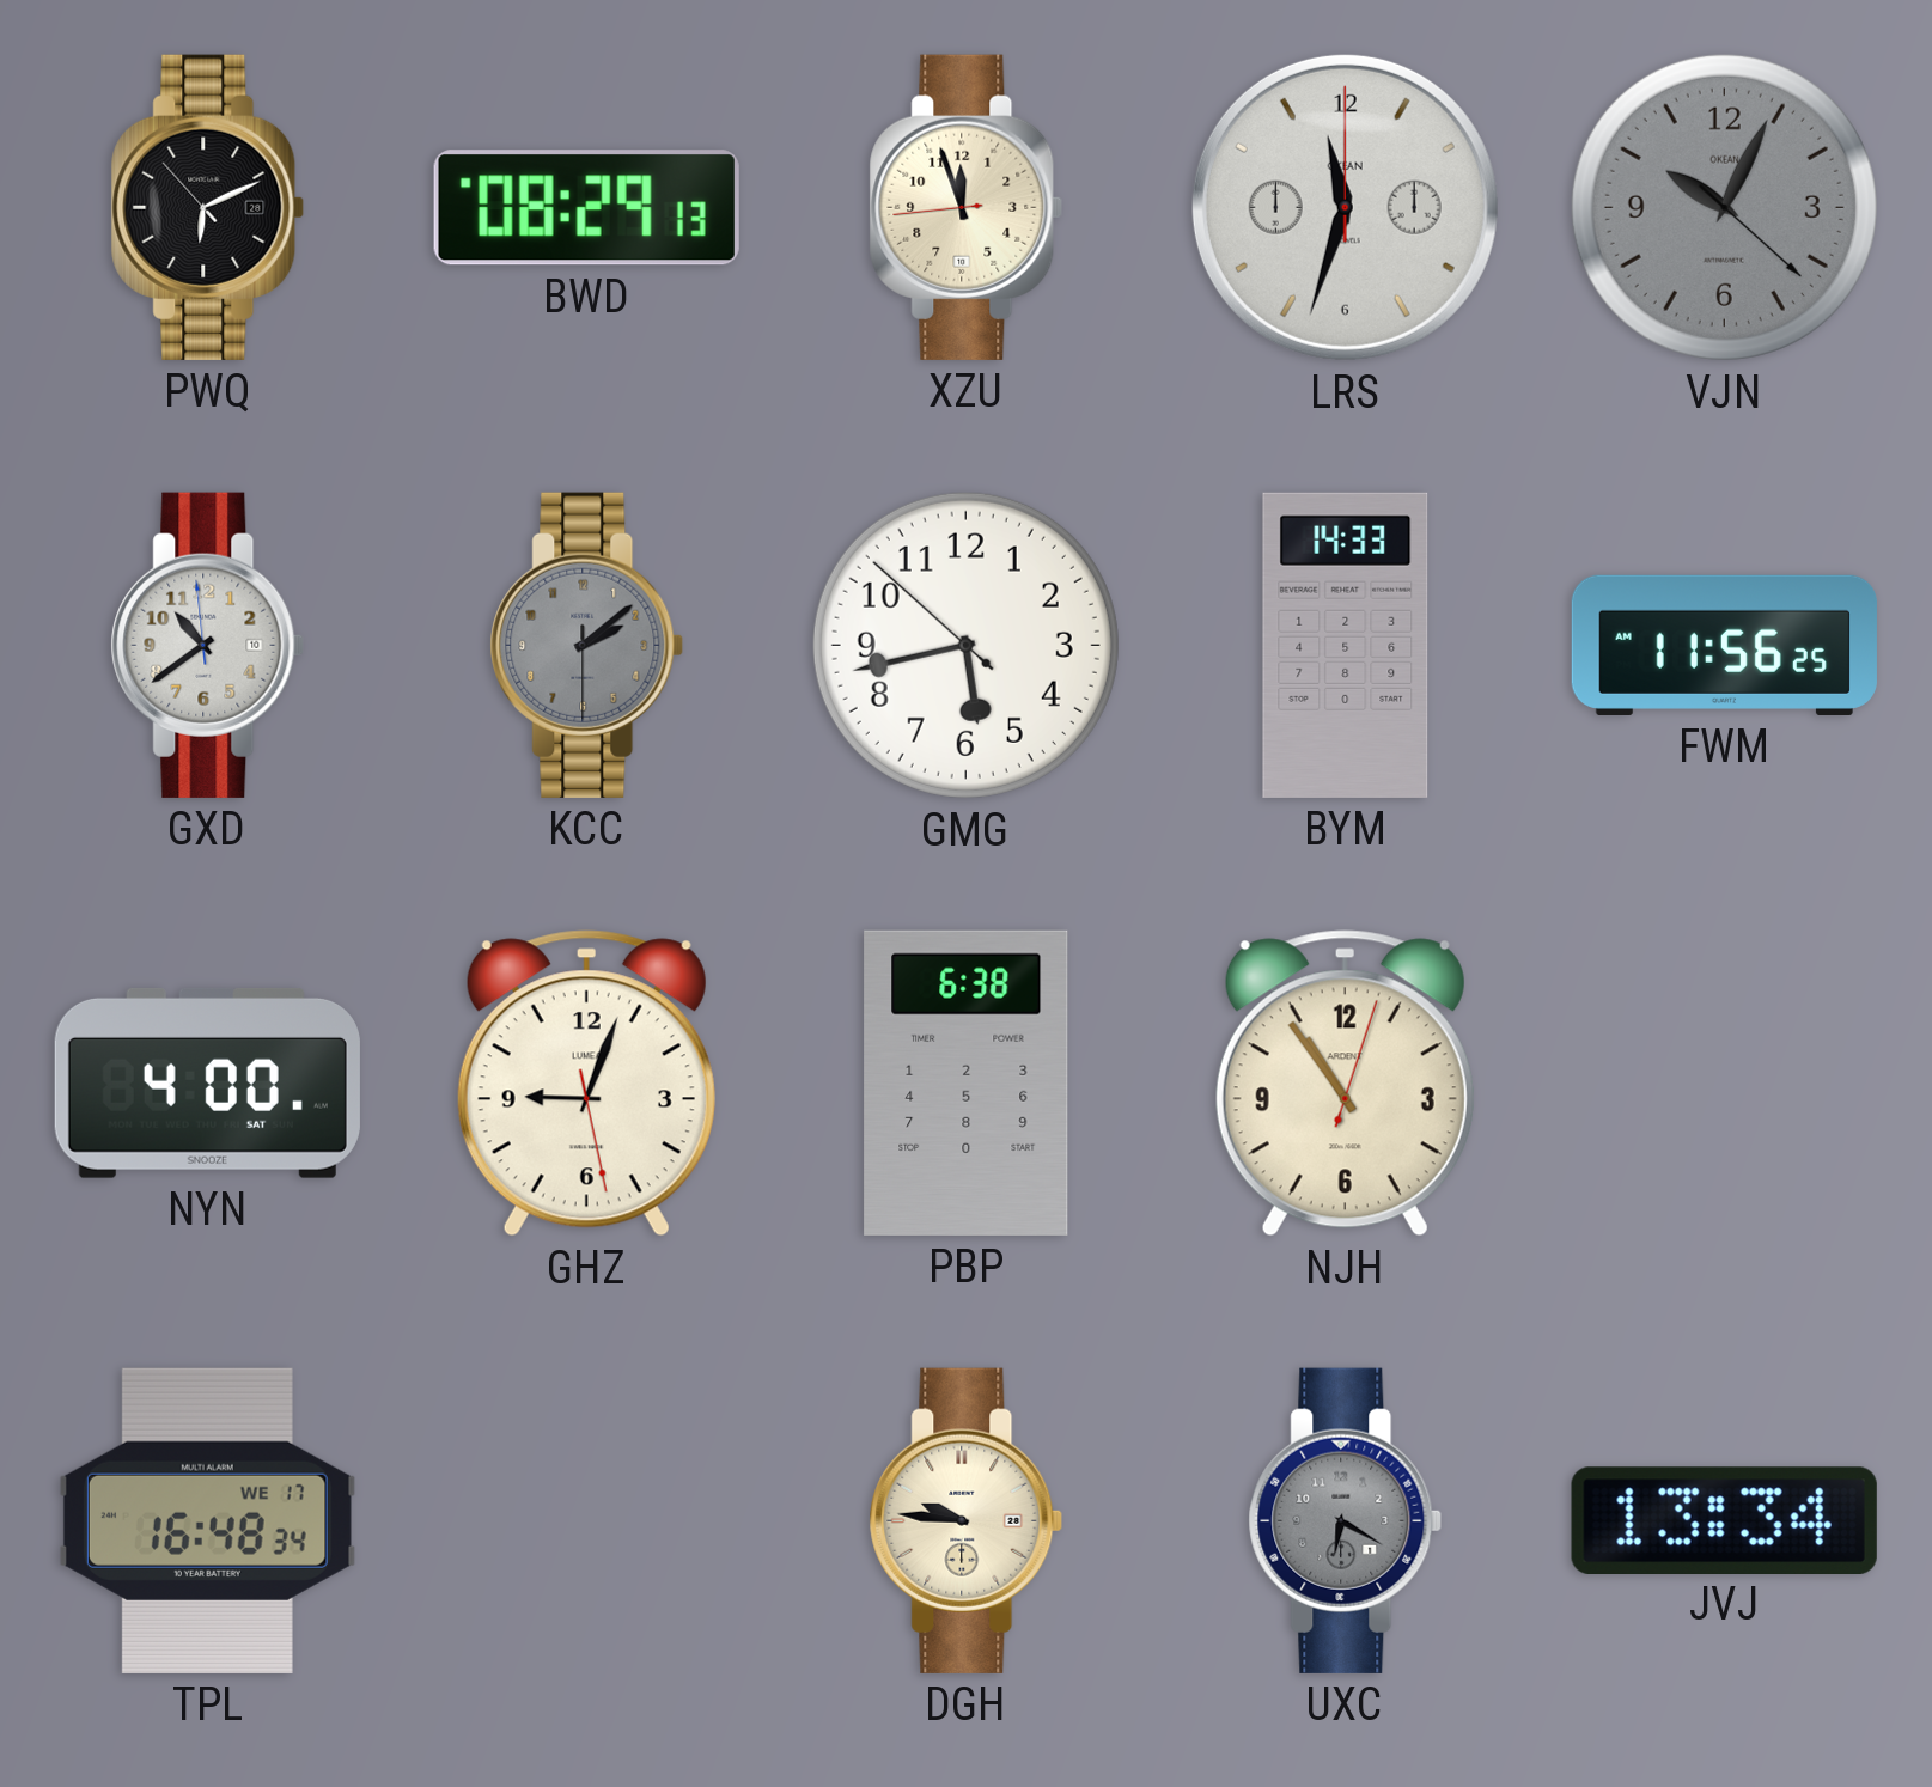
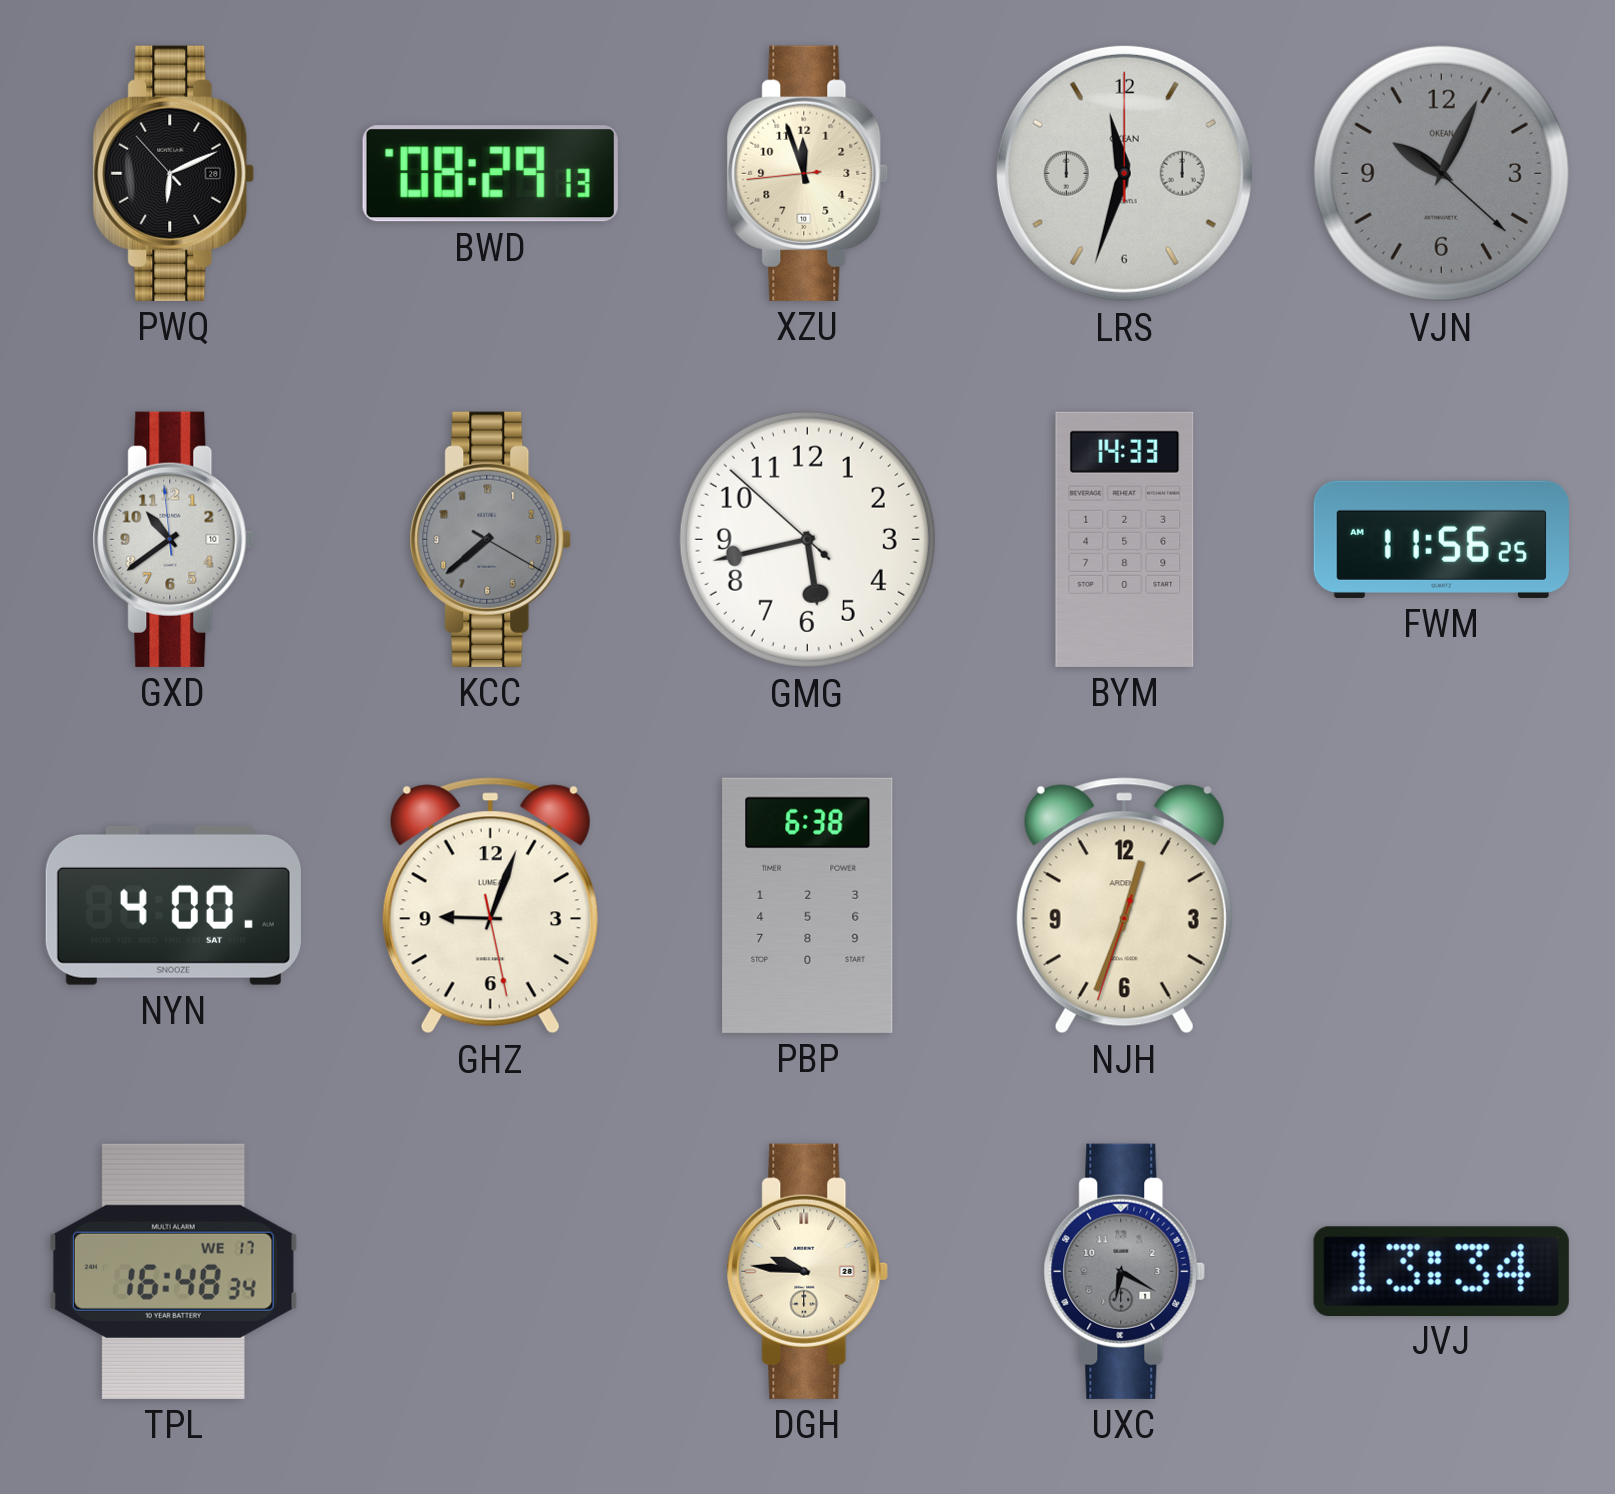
KCC: 2:08 -> 7:38 (491, 539)
NJH: 10:54 -> 12:33 (1124, 906)
